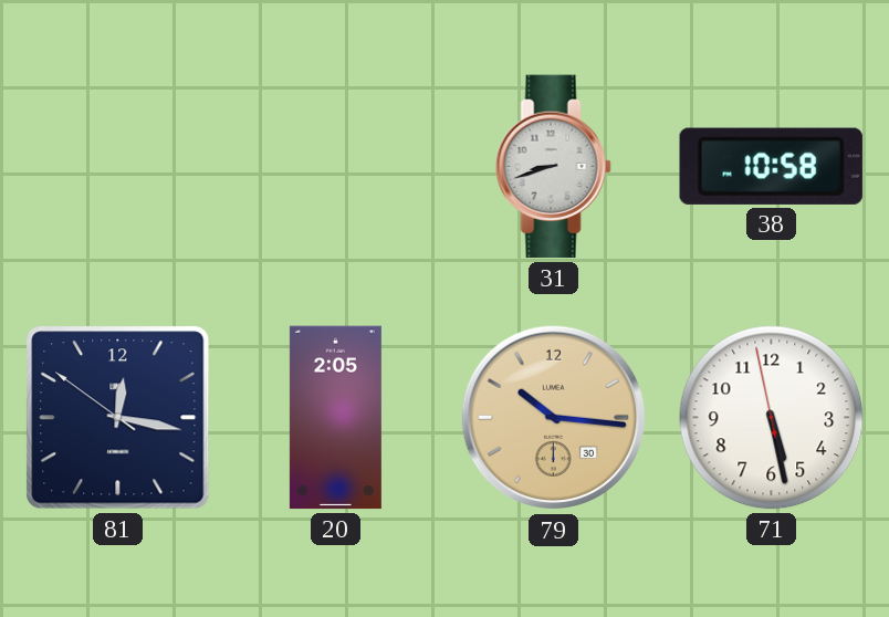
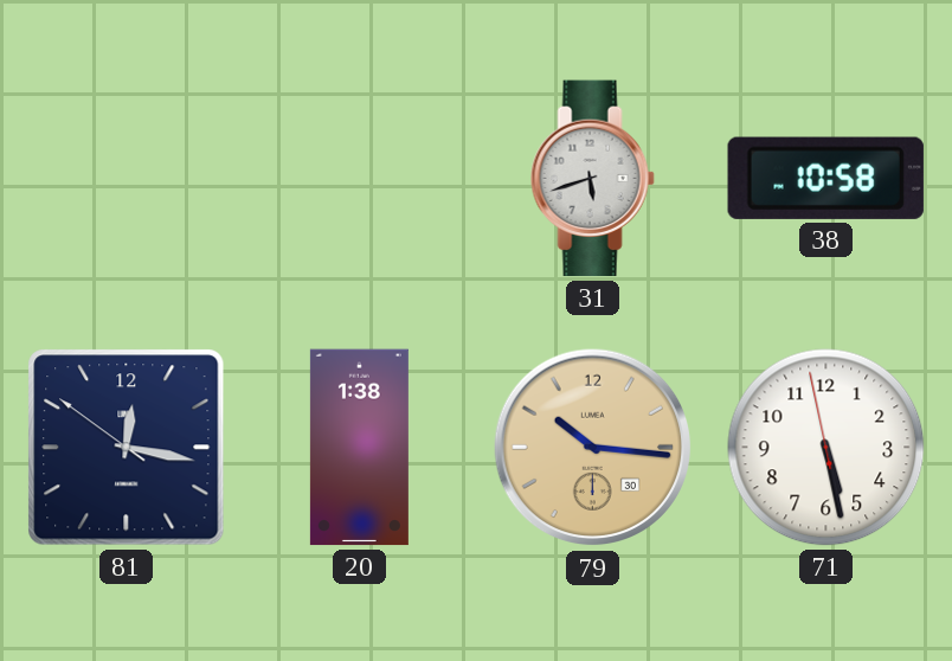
31: 8:42 -> 5:42 (592, 179)
20: 2:05 -> 1:38 (359, 448)
